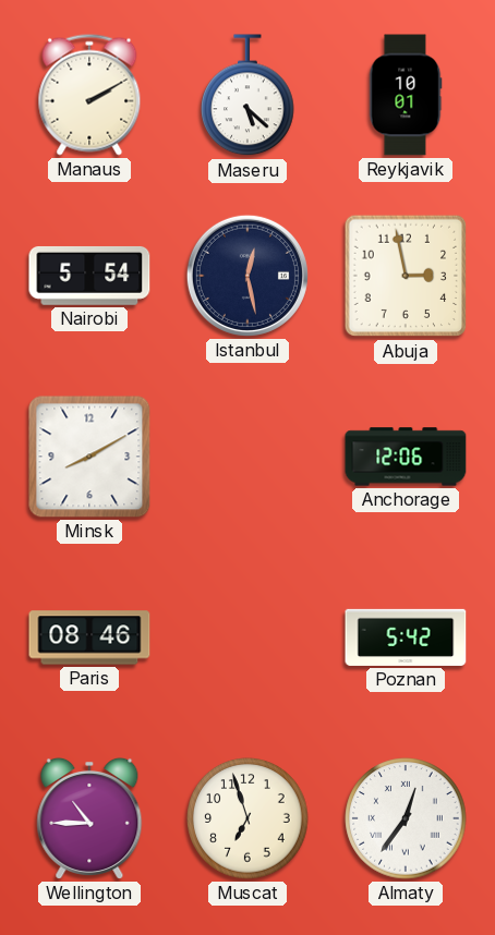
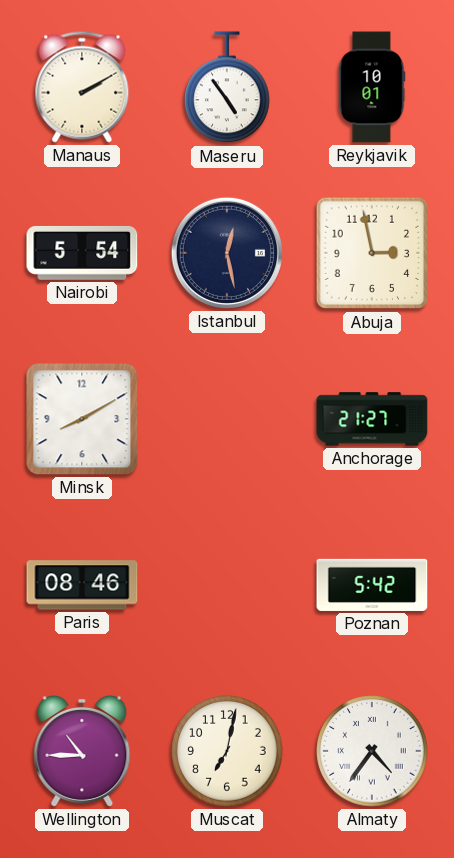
Maseru: 5:22 -> 4:54 (227, 88)
Anchorage: 12:06 -> 21:27 (372, 419)
Muscat: 6:57 -> 7:02 (227, 751)
Almaty: 12:36 -> 4:36 (372, 751)
